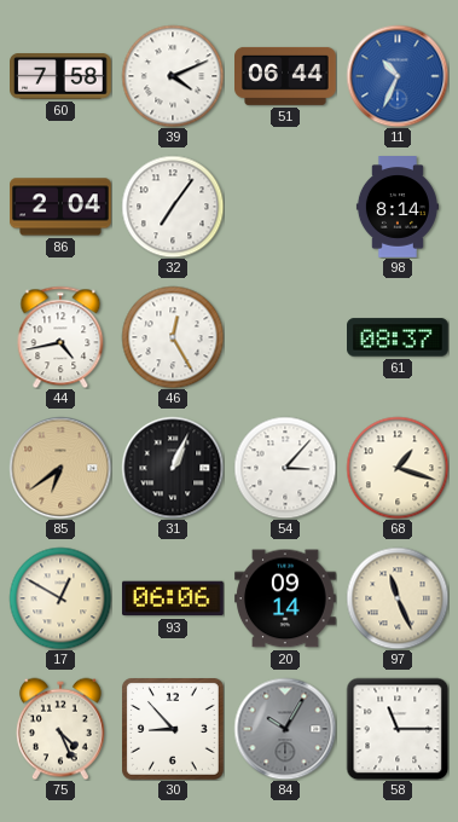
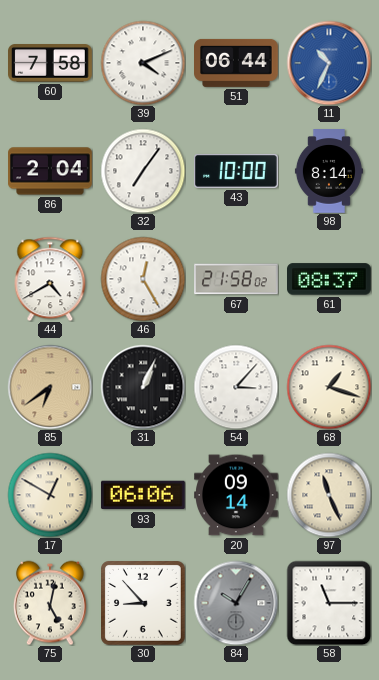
43: none -> 10:00 (237, 172)
44: 4:43 -> 4:40 (50, 279)
67: none -> 21:58 (236, 279)
75: 4:26 -> 5:02 (50, 603)
